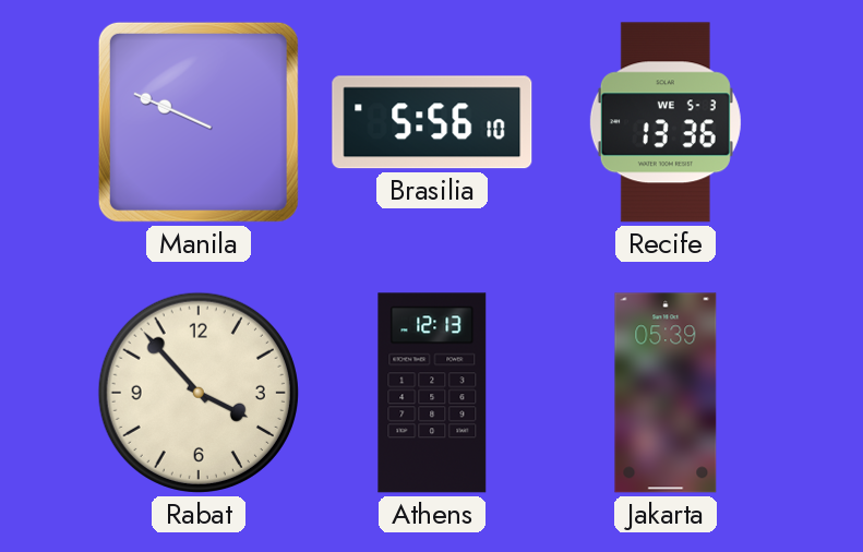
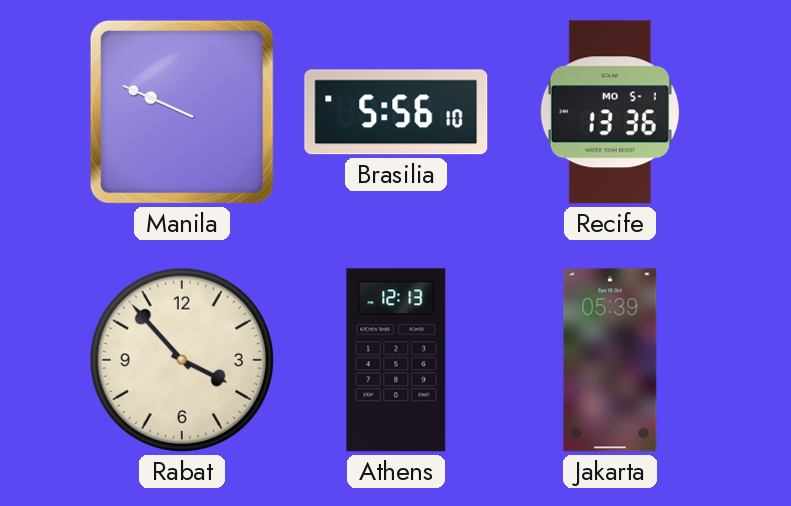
Recife date: WE 5-3 -> MO 5-1 (610, 112)
